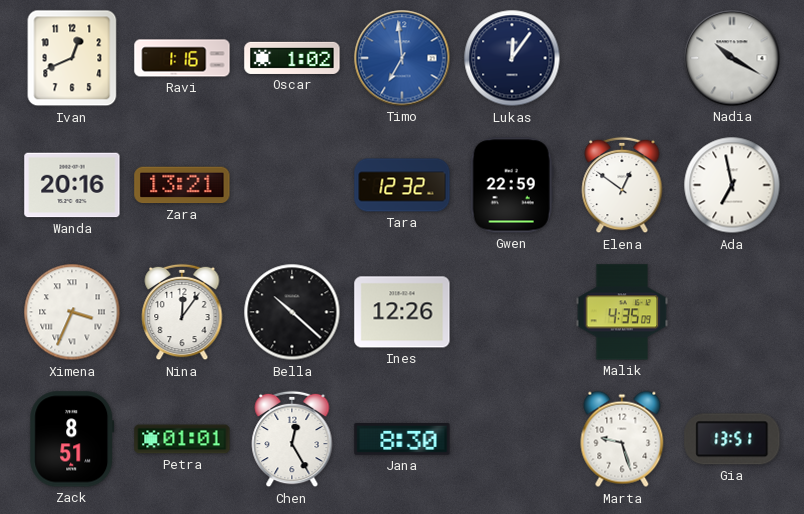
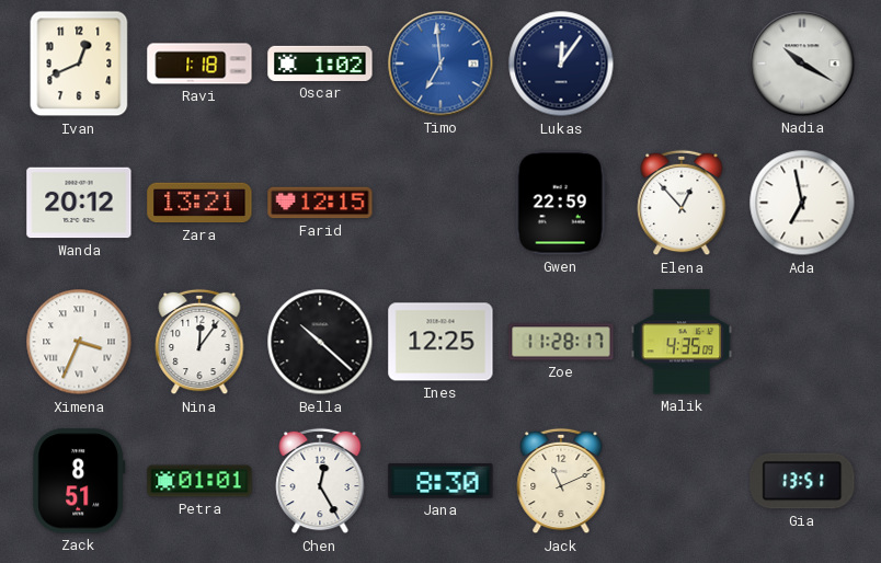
Ravi: 1:16 -> 1:18 (199, 64)
Wanda: 20:16 -> 20:12 (79, 203)
Farid: none -> 12:15 (320, 203)
Tara: 12:32 -> none (402, 185)
Elena: 12:51 -> 12:53 (682, 203)
Ines: 12:26 -> 12:25 (440, 342)
Zoe: none -> 11:28 (561, 342)
Jack: none -> 11:11 (561, 481)
Marta: 9:27 -> none (622, 439)
